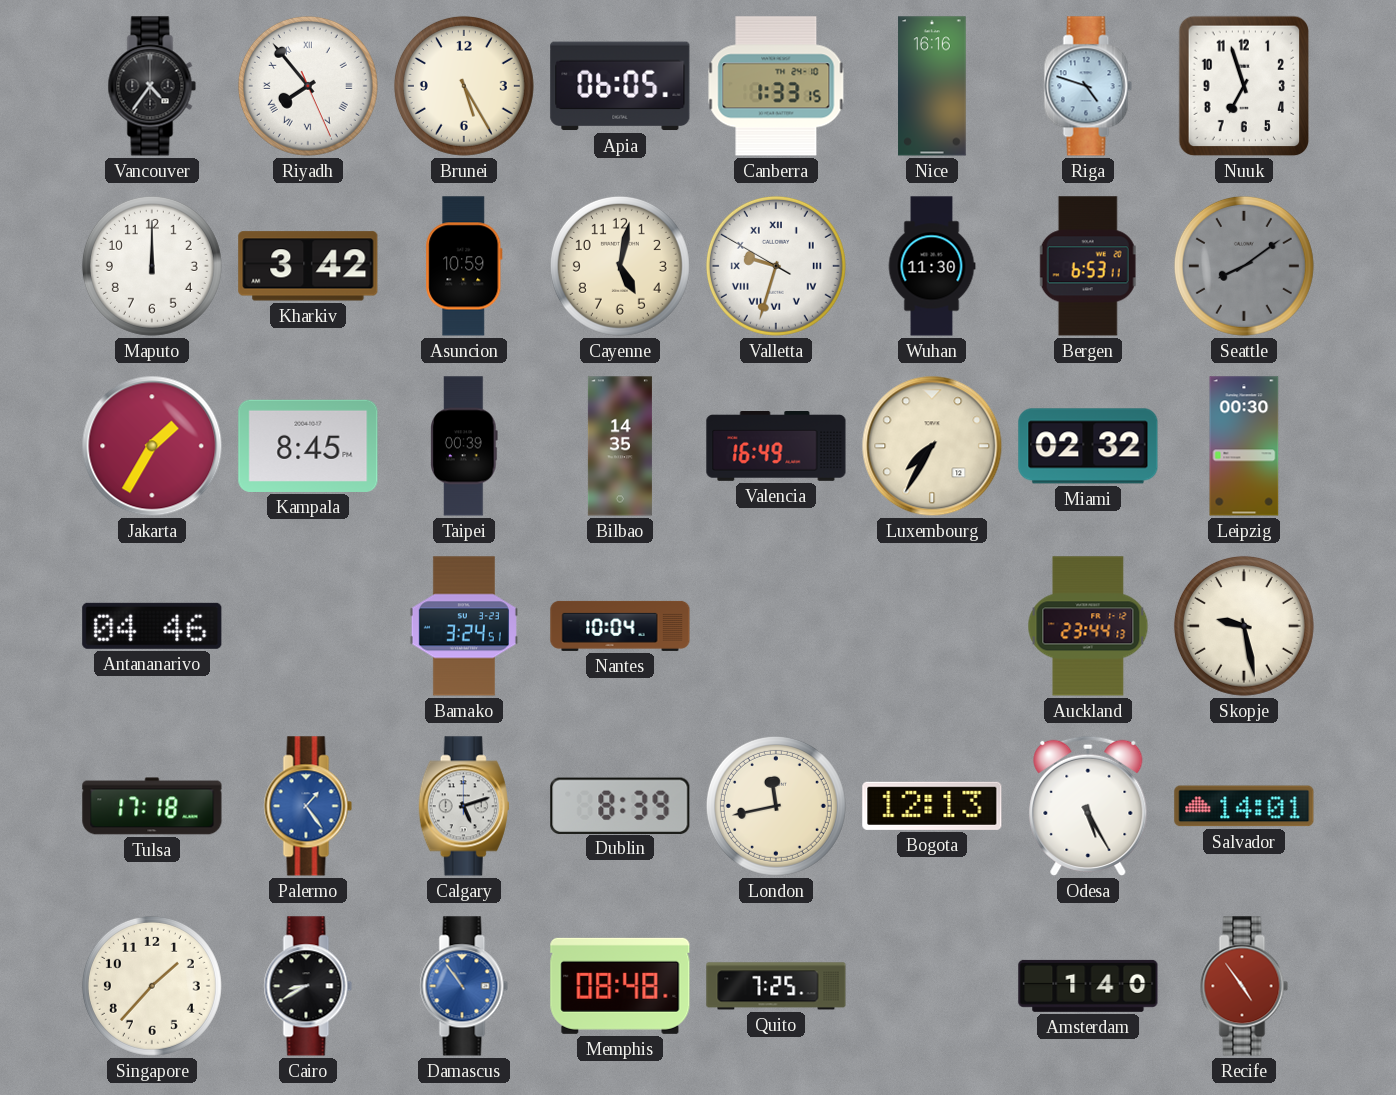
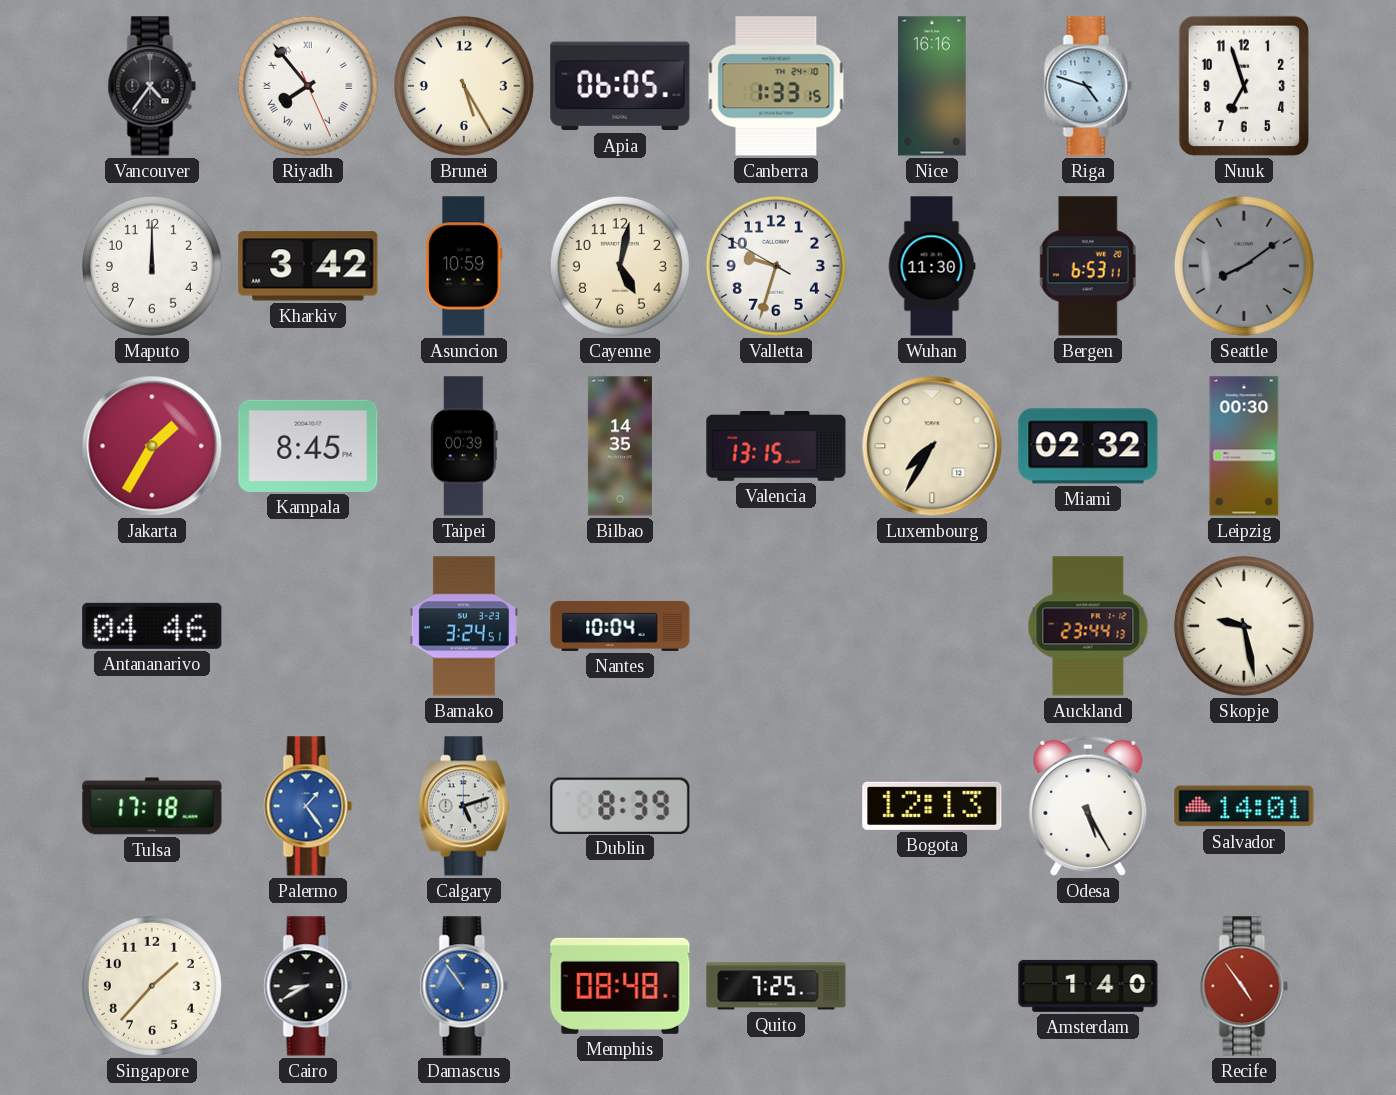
Valletta numerals: Roman -> Arabic (776, 266)
Valencia: 16:49 -> 13:15 (776, 447)
London: 11:43 -> none (776, 806)
